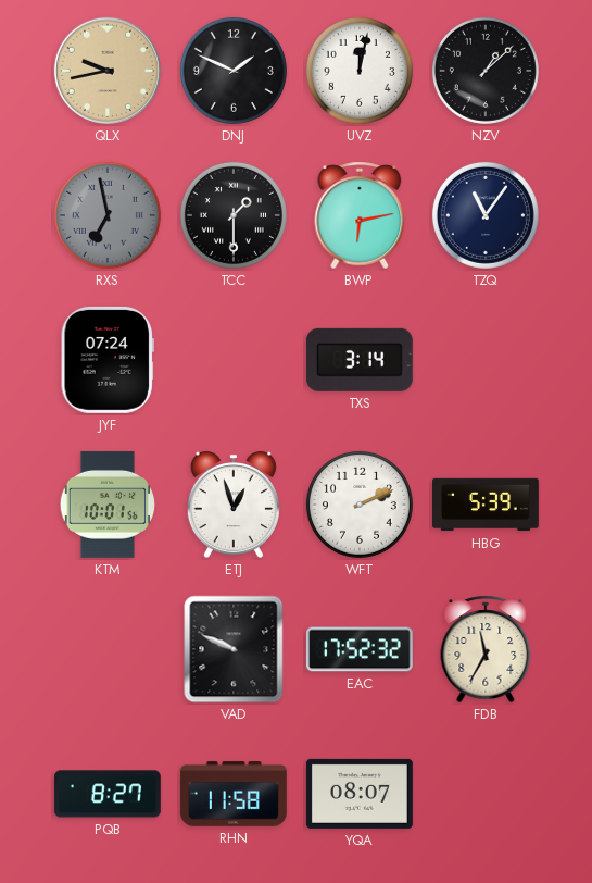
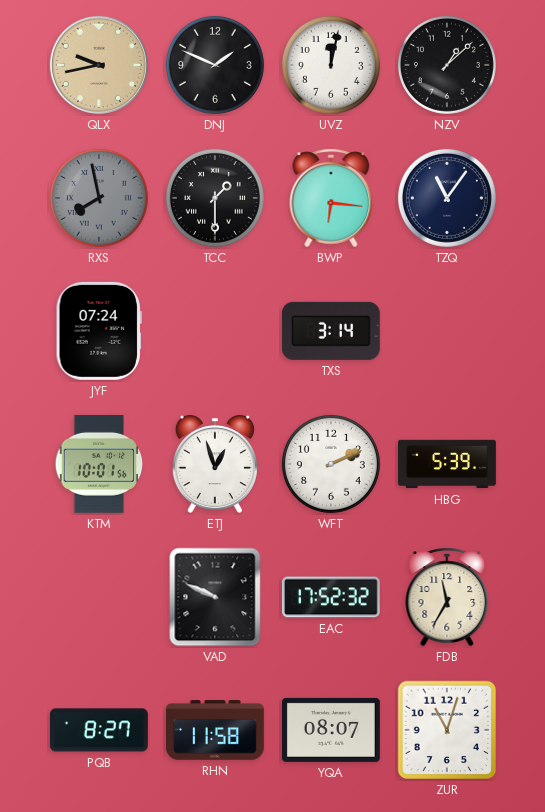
RXS: 6:58 -> 7:58 (99, 198)
BWP: 6:13 -> 6:16 (331, 198)
ZUR: none -> 11:03 (447, 730)
